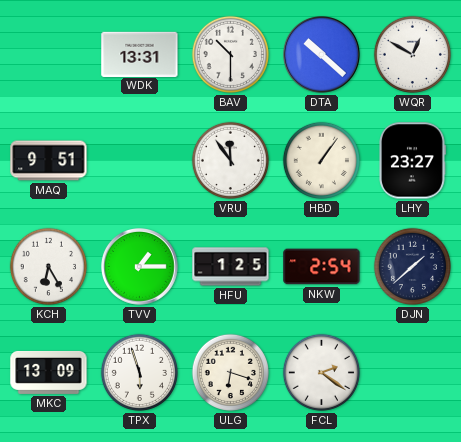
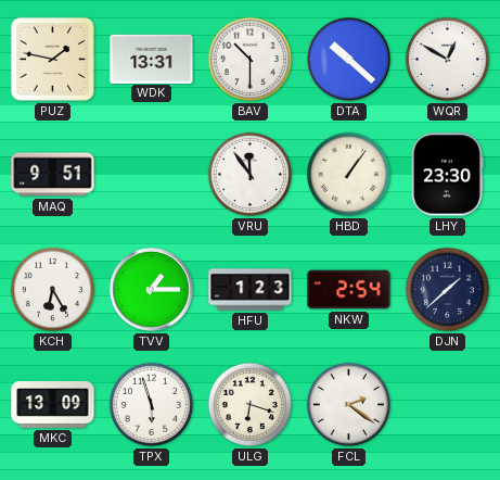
PUZ: none -> 1:47 (53, 60)
LHY: 23:27 -> 23:30 (448, 175)
HFU: 1:25 -> 1:23 (251, 290)
